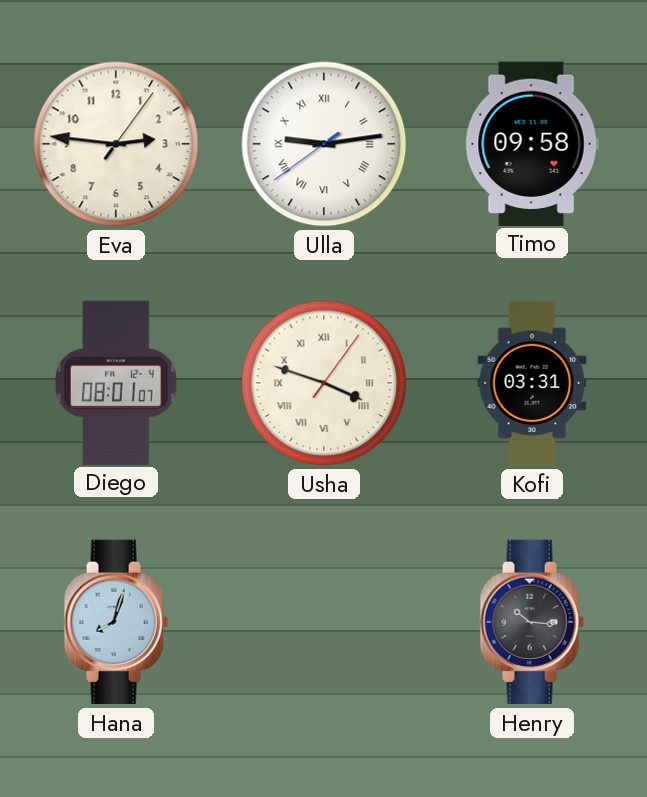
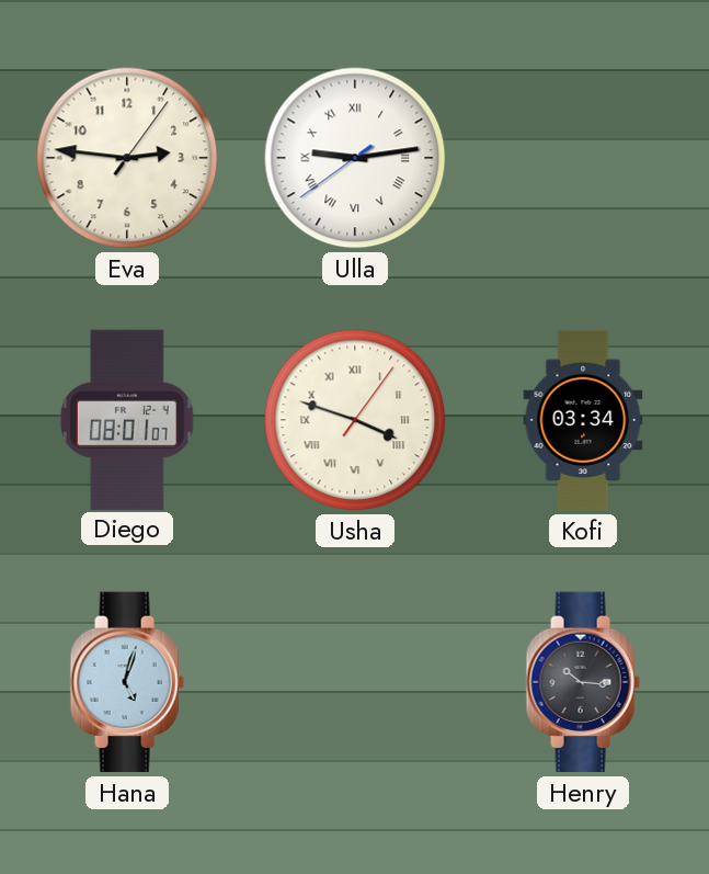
Timo: 09:58 -> none (532, 143)
Kofi: 03:31 -> 03:34 (583, 420)
Hana: 8:03 -> 5:03 (127, 682)
